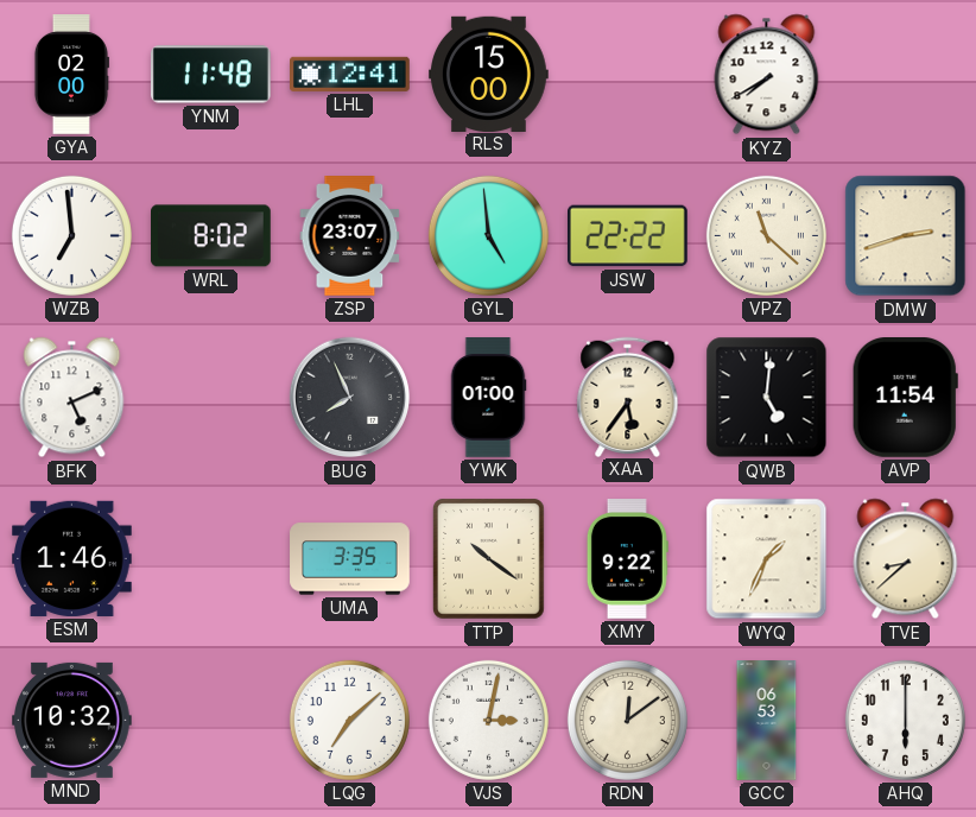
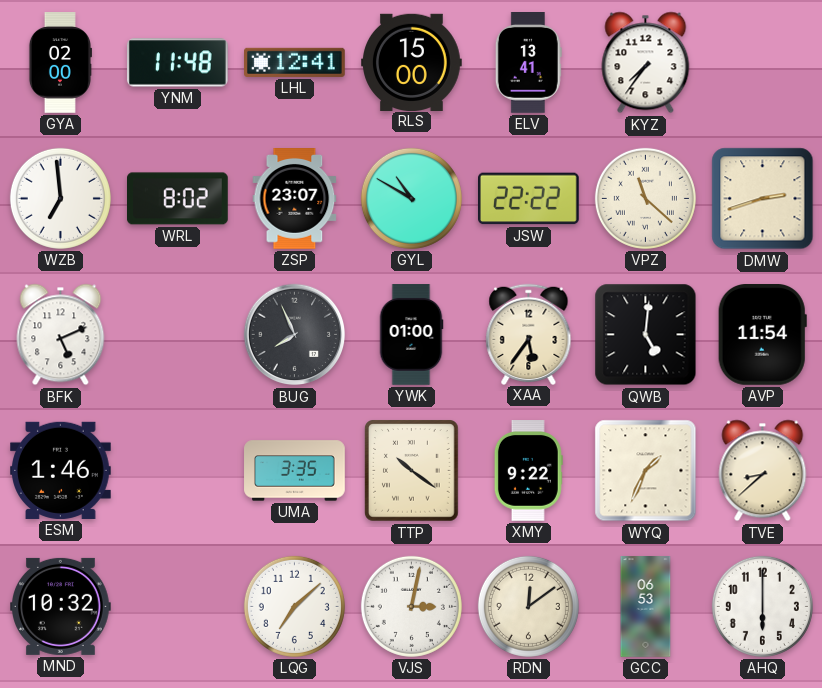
ELV: none -> 13:41 (528, 63)
KYZ: 7:40 -> 7:36 (646, 63)
GYL: 4:59 -> 10:50 (411, 198)
